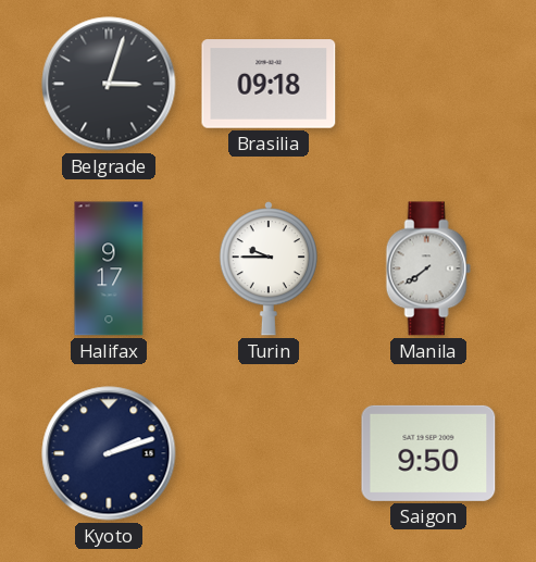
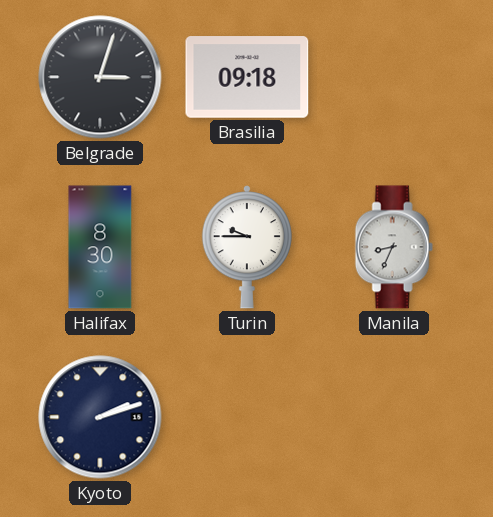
Halifax: 9:17 -> 8:30 (100, 247)
Manila: 7:39 -> 8:34 (394, 247)
Saigon: 9:50 -> none (428, 453)
